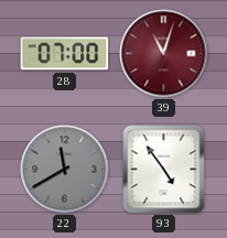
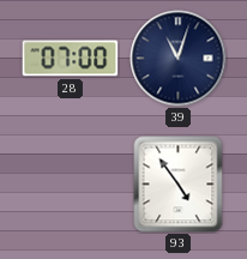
39 dial: burgundy -> navy (179, 59)
22: 11:40 -> none (65, 170)
